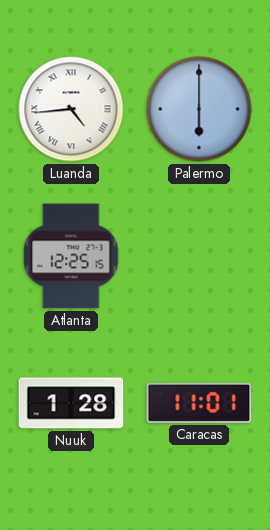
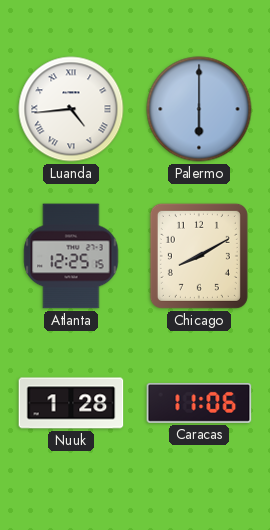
Chicago: none -> 8:10 (199, 256)
Caracas: 11:01 -> 11:06 (199, 403)
